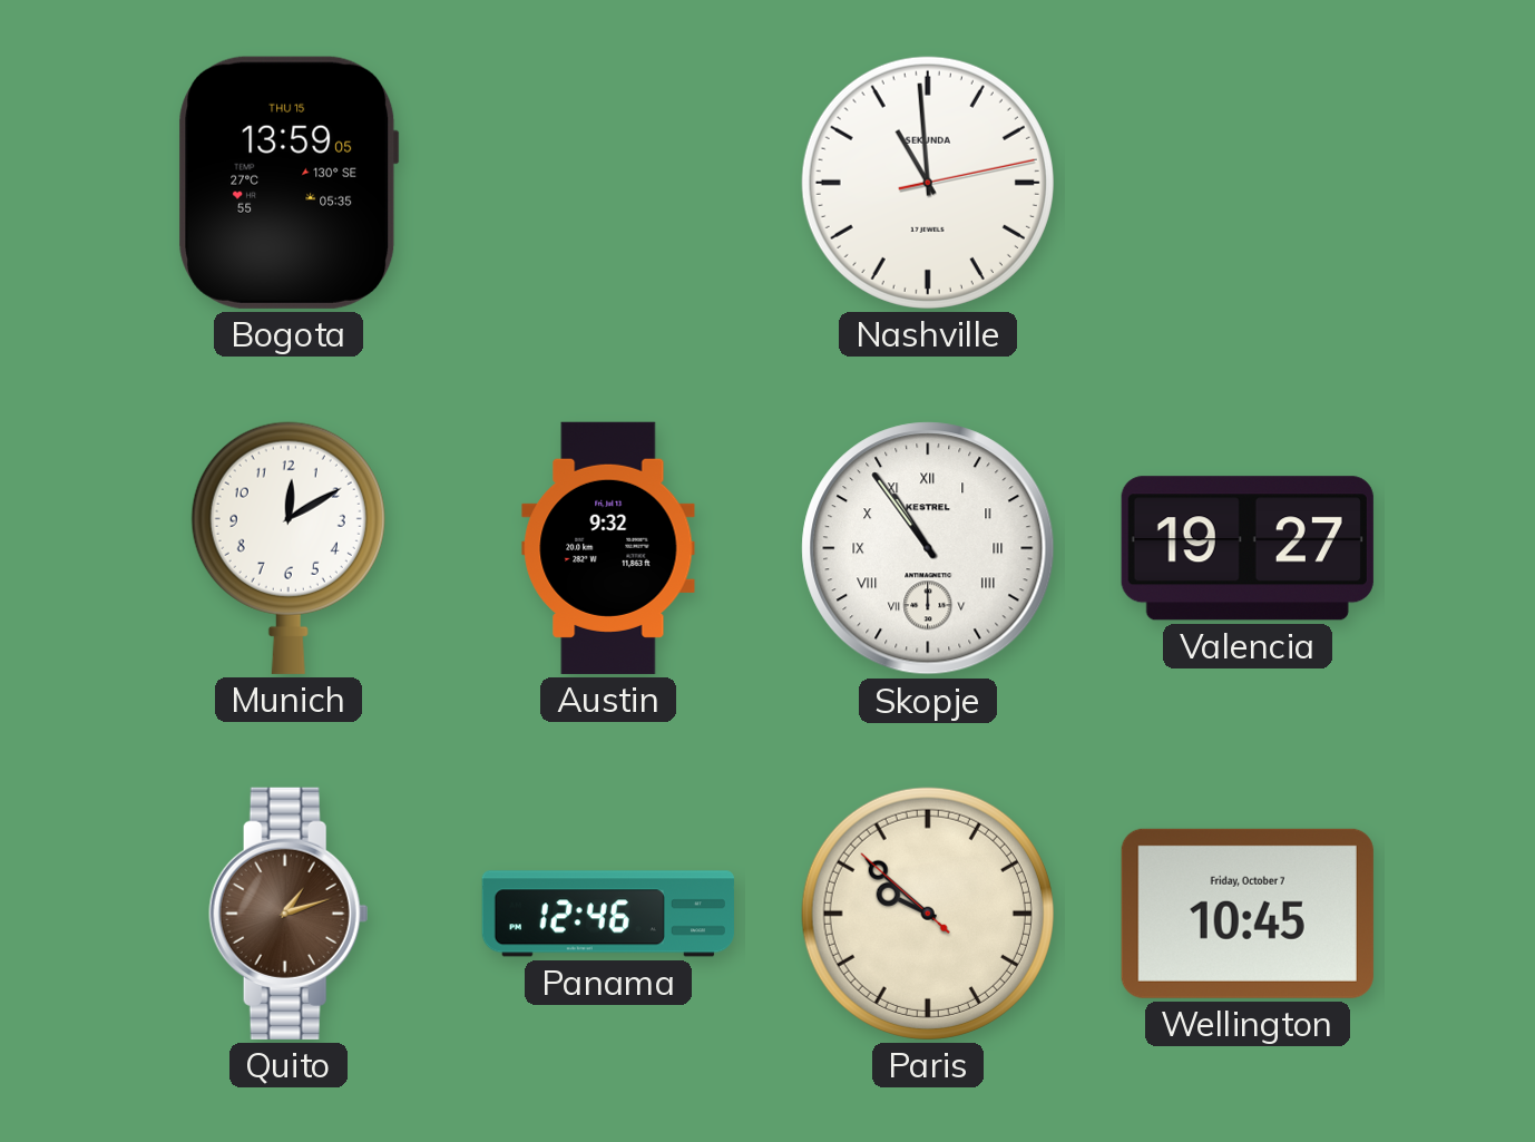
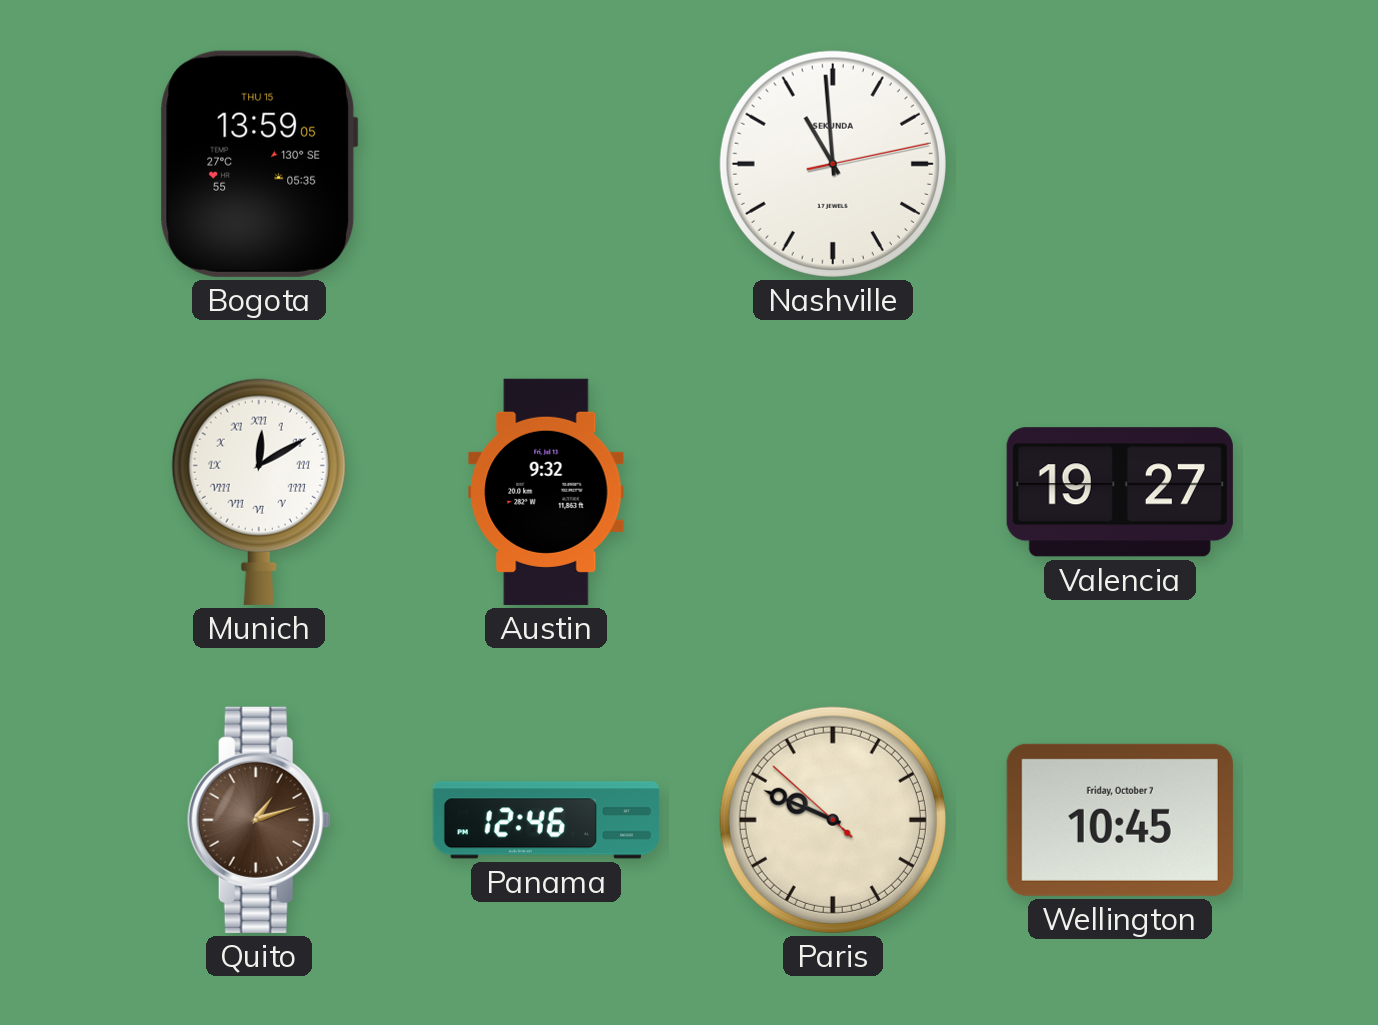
Munich numerals: Arabic -> Roman (259, 492)
Skopje: 10:54 -> none (928, 548)
Paris: 9:51 -> 9:48 (833, 820)
